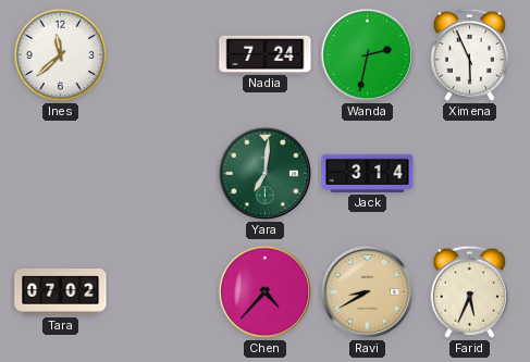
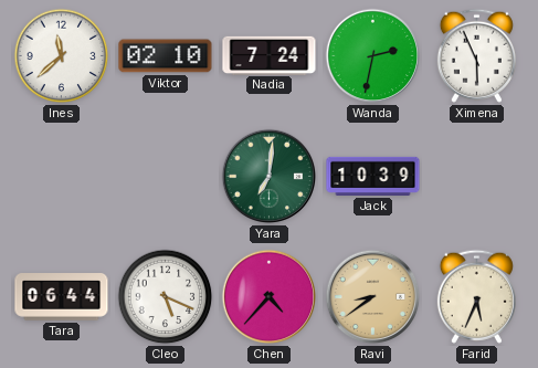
Viktor: none -> 02:10 (166, 56)
Jack: 3:14 -> 10:39 (373, 176)
Tara: 07:02 -> 06:44 (62, 297)
Cleo: none -> 5:19 (166, 297)
Ravi: 8:40 -> 8:39 (373, 297)
